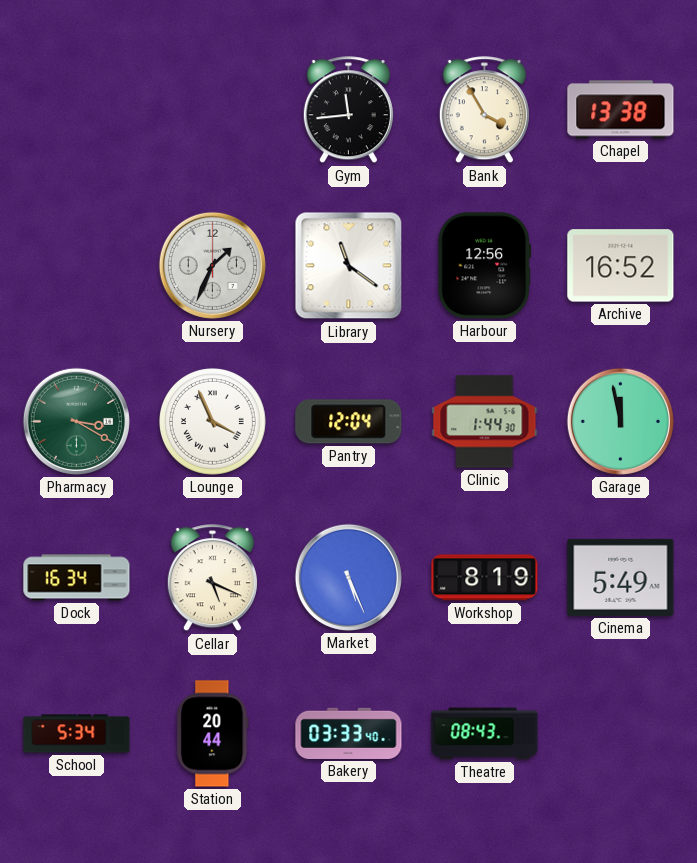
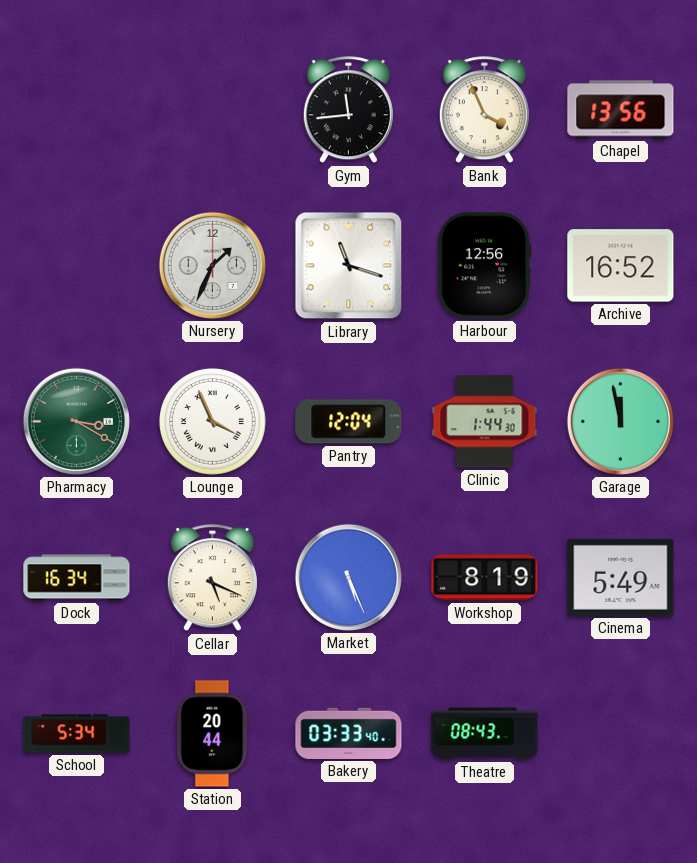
Bank: 3:55 -> 3:56 (484, 110)
Chapel: 13:38 -> 13:56 (621, 110)
Library: 11:21 -> 11:18 (349, 266)
